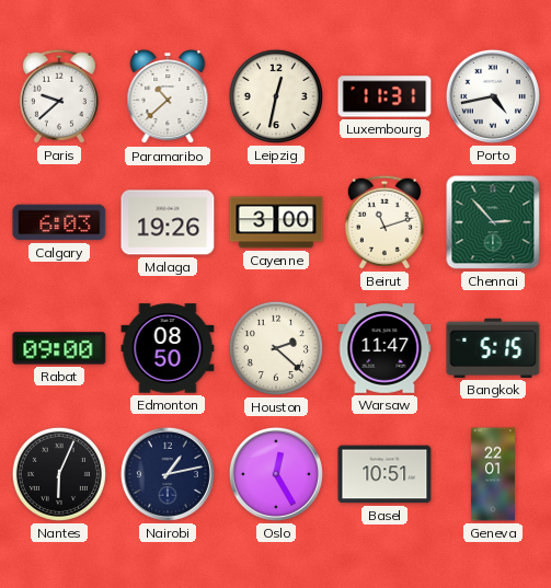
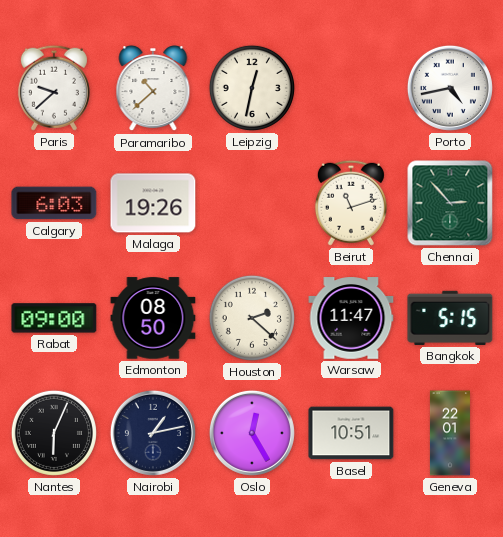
Luxembourg: 11:31 -> none (384, 96)
Cayenne: 3:00 -> none (276, 222)
